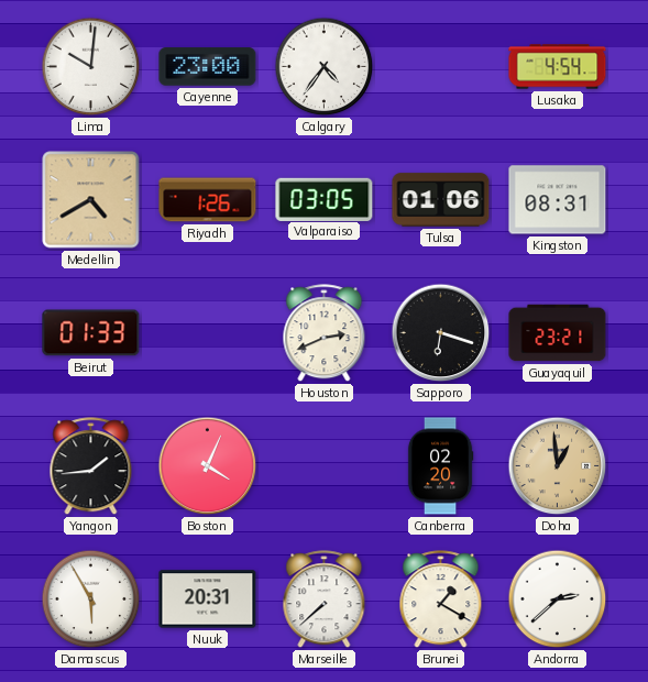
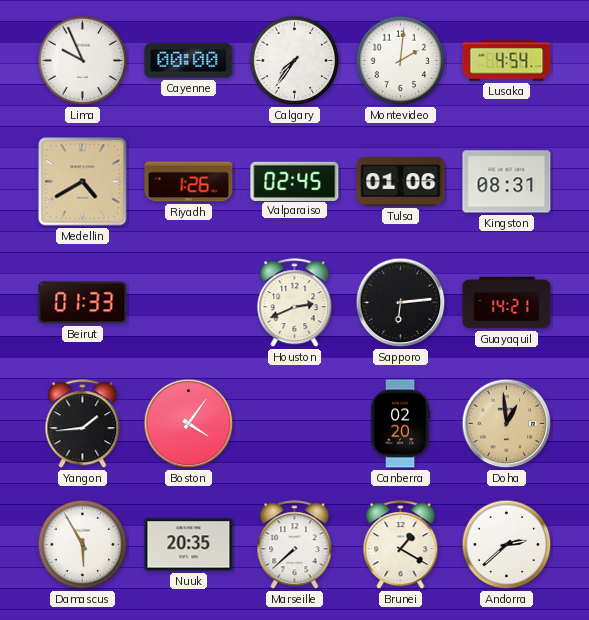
Lima: 10:01 -> 9:56 (83, 61)
Cayenne: 23:00 -> 00:00 (189, 61)
Calgary: 4:36 -> 7:36 (295, 61)
Montevideo: none -> 2:01 (401, 61)
Valparaiso: 03:05 -> 02:45 (295, 181)
Sapporo: 6:18 -> 6:14 (401, 303)
Guayaquil: 23:21 -> 14:21 (507, 303)
Boston: 4:04 -> 4:06 (189, 424)
Nuuk: 20:31 -> 20:35 (189, 545)
